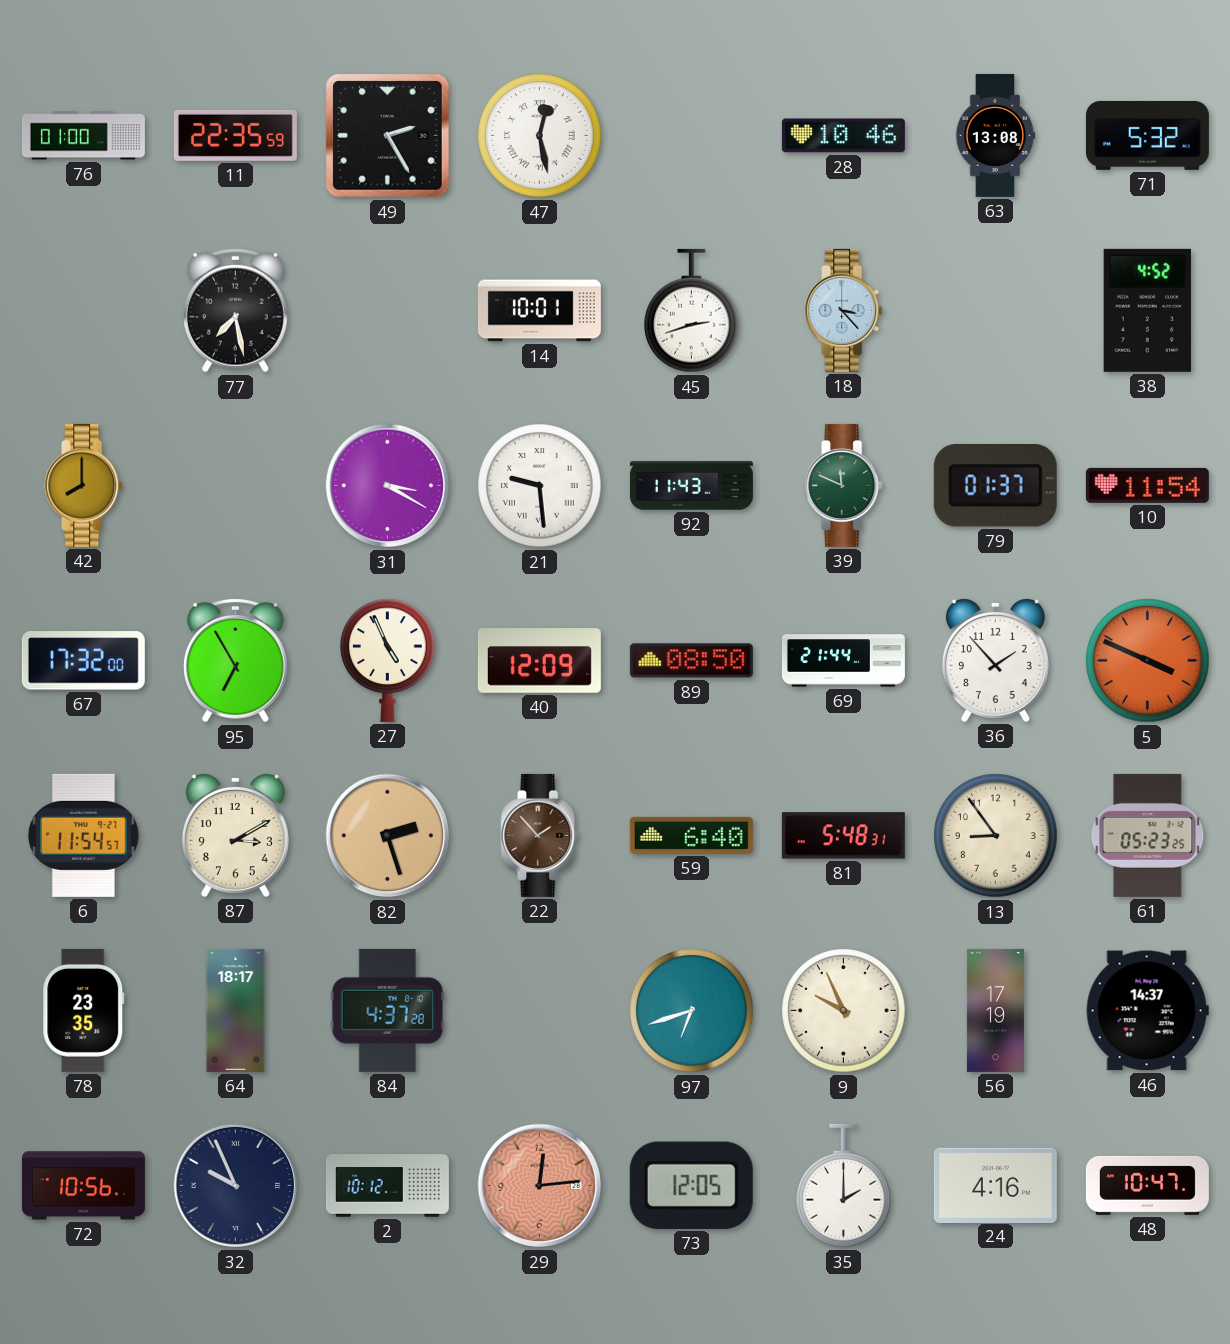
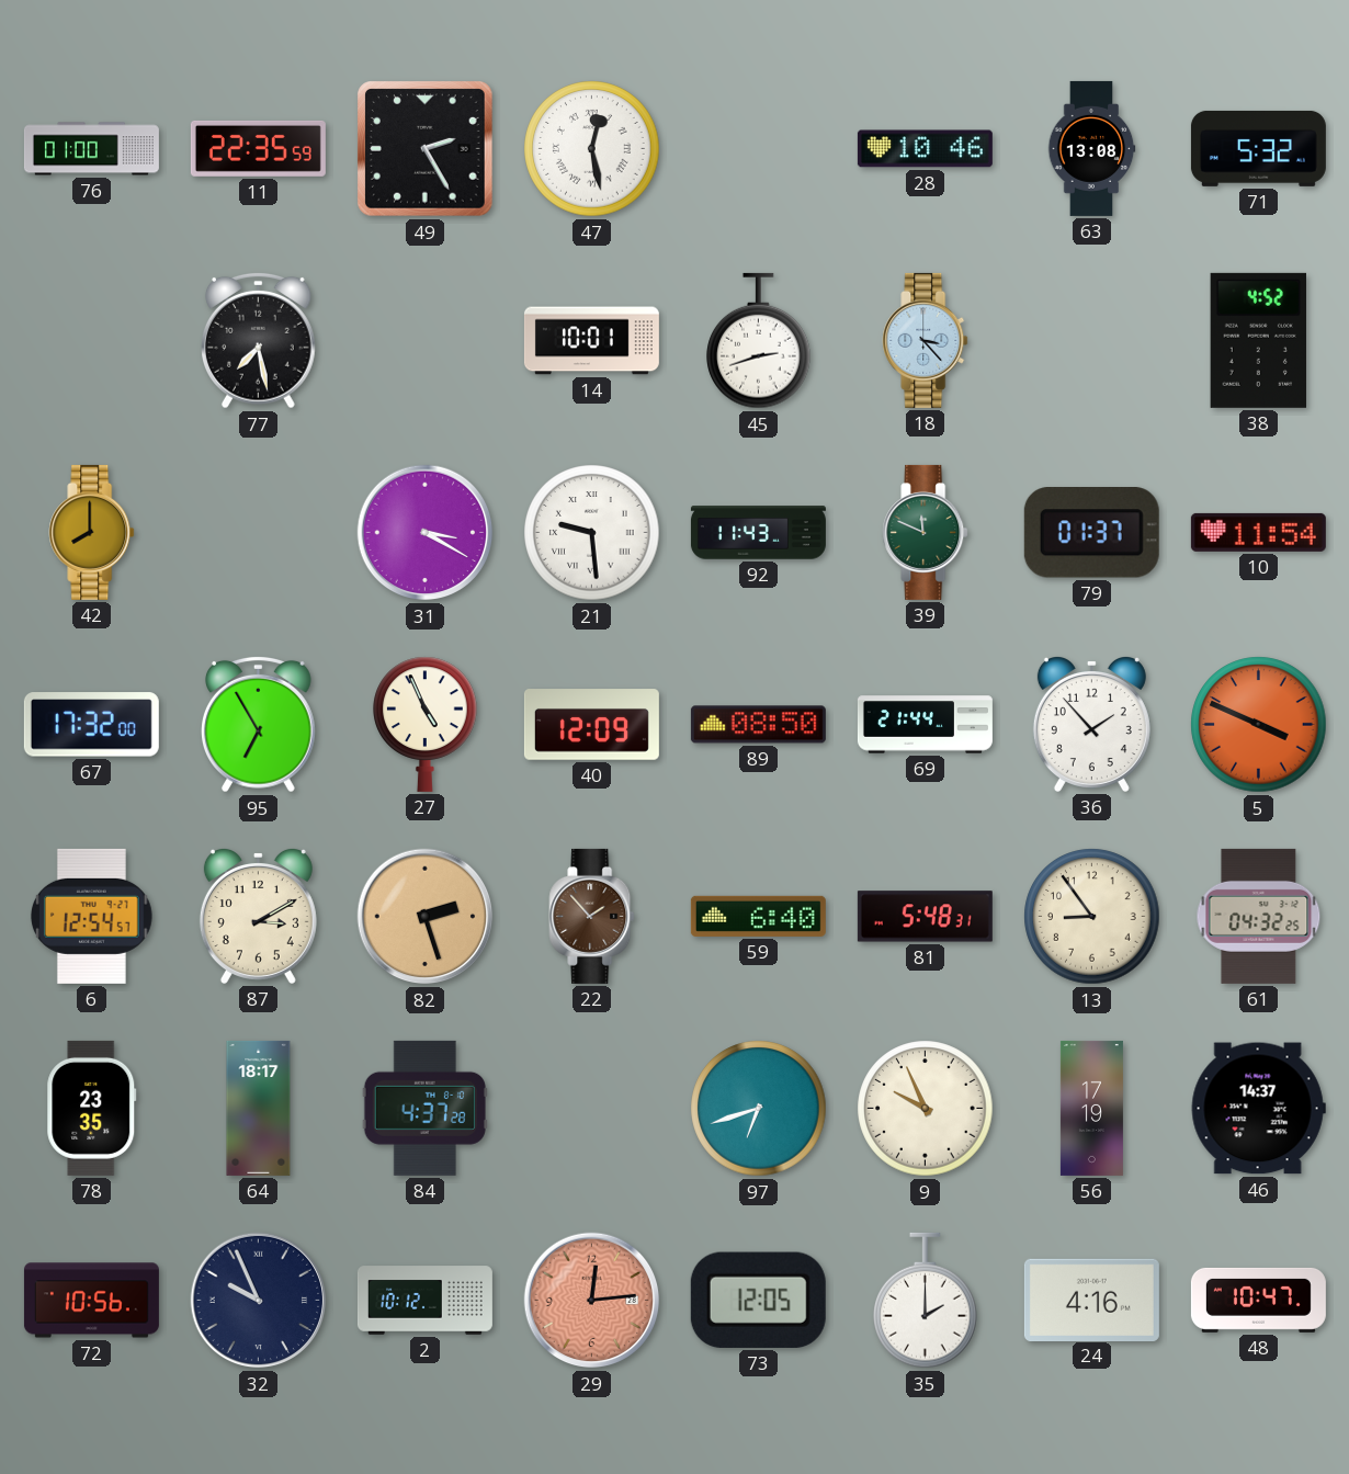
6: 11:54 -> 12:54 (91, 916)
61: 05:23 -> 04:32 (1259, 916)
